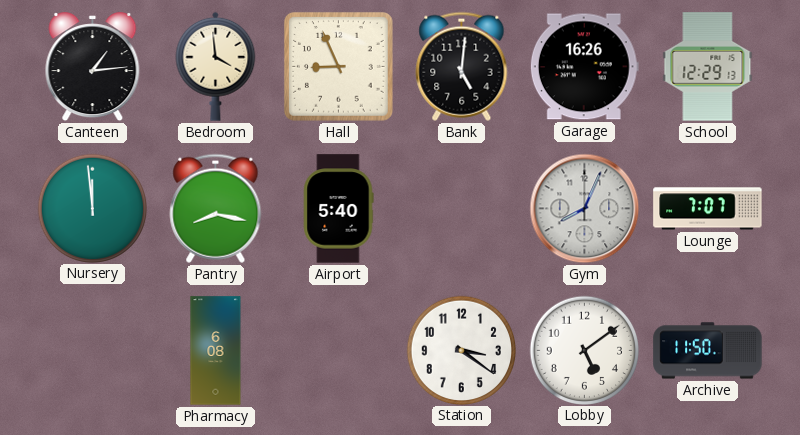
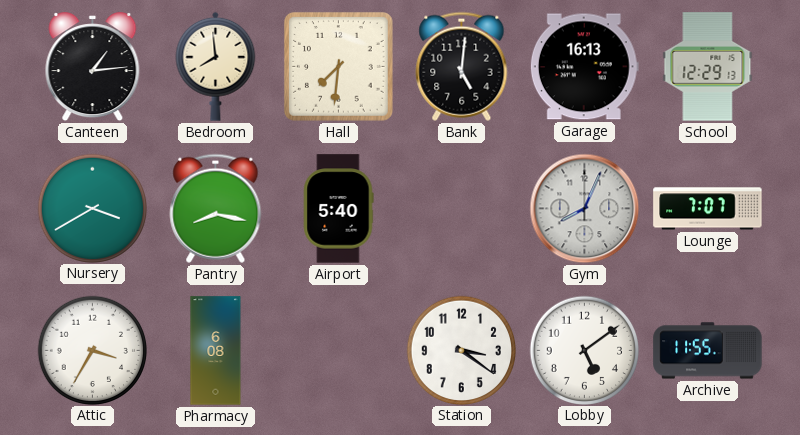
Bedroom: 3:59 -> 7:59 (216, 66)
Hall: 8:56 -> 7:31 (338, 66)
Garage: 16:26 -> 16:13 (584, 67)
Nursery: 11:59 -> 3:40 (92, 208)
Attic: none -> 3:35 (92, 350)
Archive: 11:50 -> 11:55 (708, 351)
